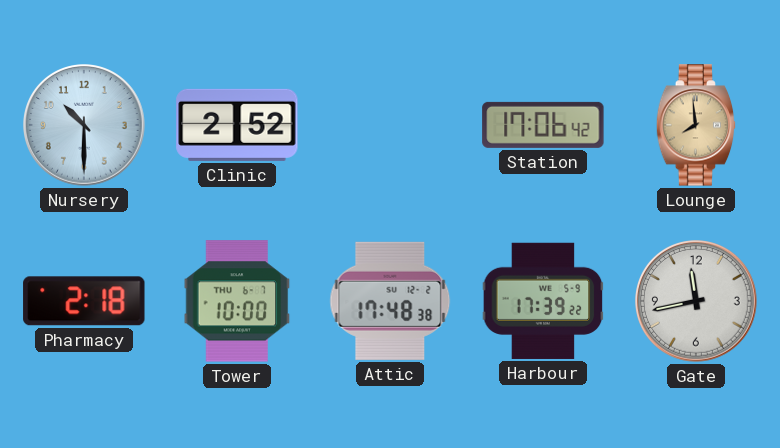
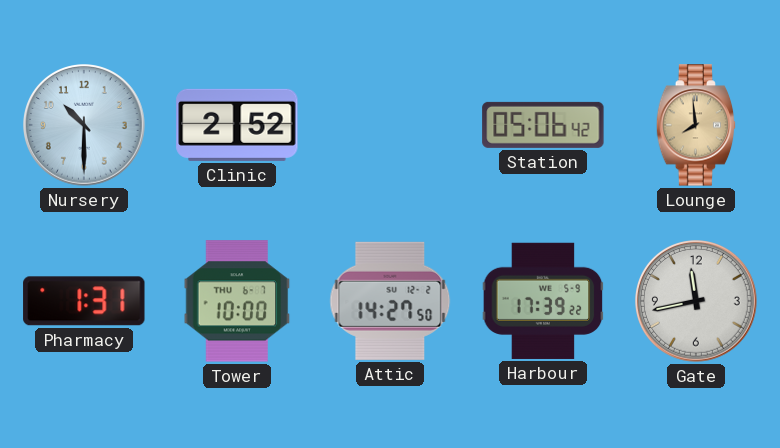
Station: 17:06 -> 05:06 (543, 125)
Pharmacy: 2:18 -> 1:31 (84, 301)
Attic: 17:48 -> 14:27 (390, 301)
